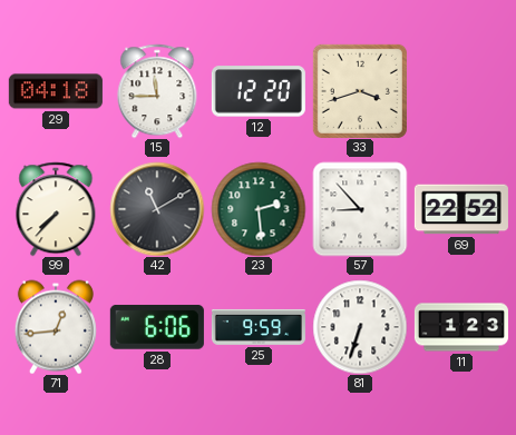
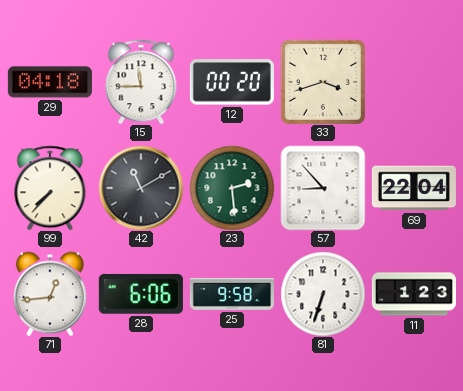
12: 12:20 -> 00:20 (232, 82)
69: 22:52 -> 22:04 (414, 188)
25: 9:59 -> 9:58 (232, 294)
